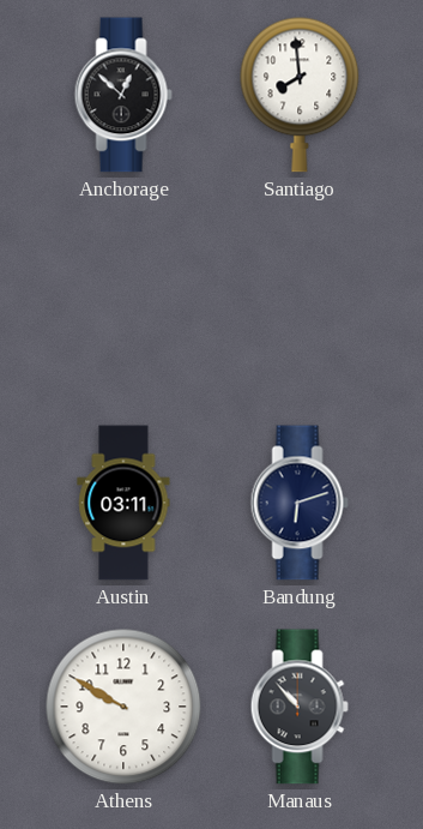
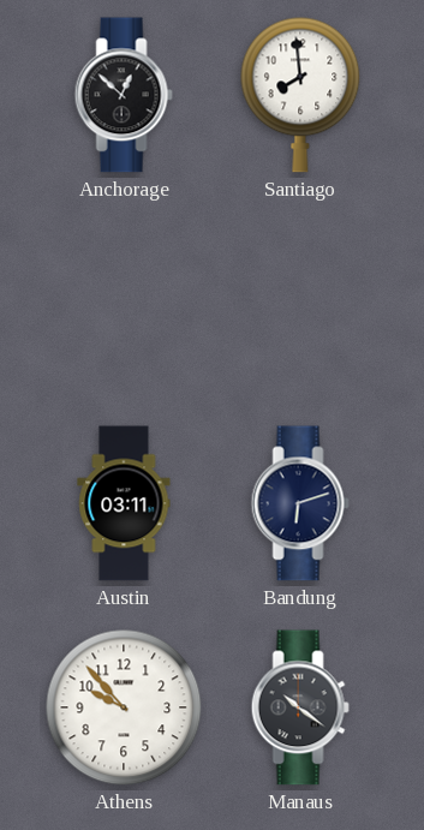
Athens: 9:50 -> 9:53 (124, 707)
Manaus: 10:53 -> 10:21 (300, 707)
